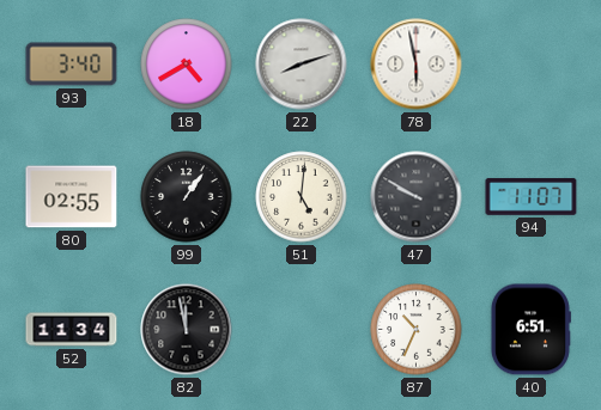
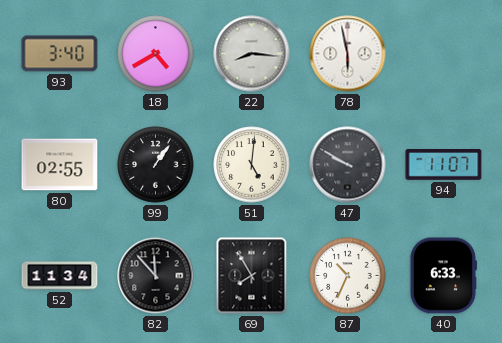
22: 8:12 -> 8:16 (252, 54)
82: 11:58 -> 11:53 (156, 276)
69: none -> 7:55 (252, 276)
40: 6:51 -> 6:33 (443, 276)
